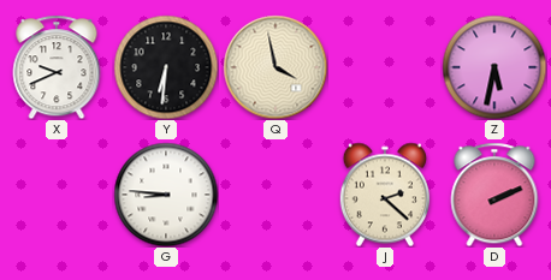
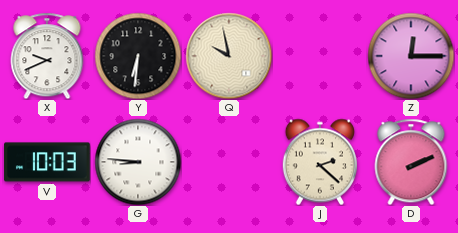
Q: 3:58 -> 9:58 (229, 56)
Z: 5:32 -> 12:15 (411, 56)
V: none -> 10:03 (47, 162)
